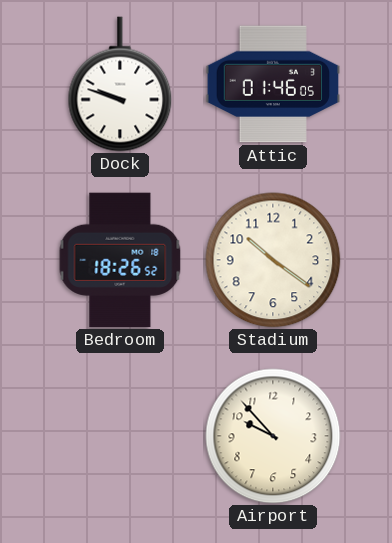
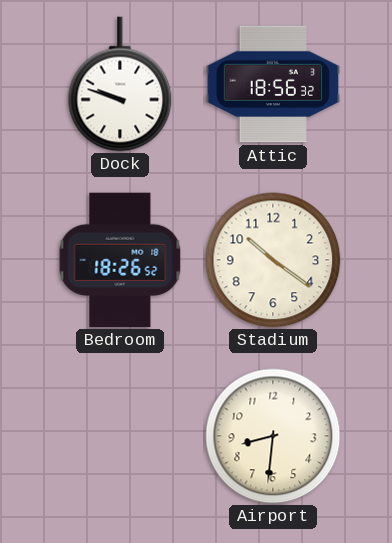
Attic: 01:46 -> 18:56 (273, 84)
Airport: 9:53 -> 8:31 (273, 436)
